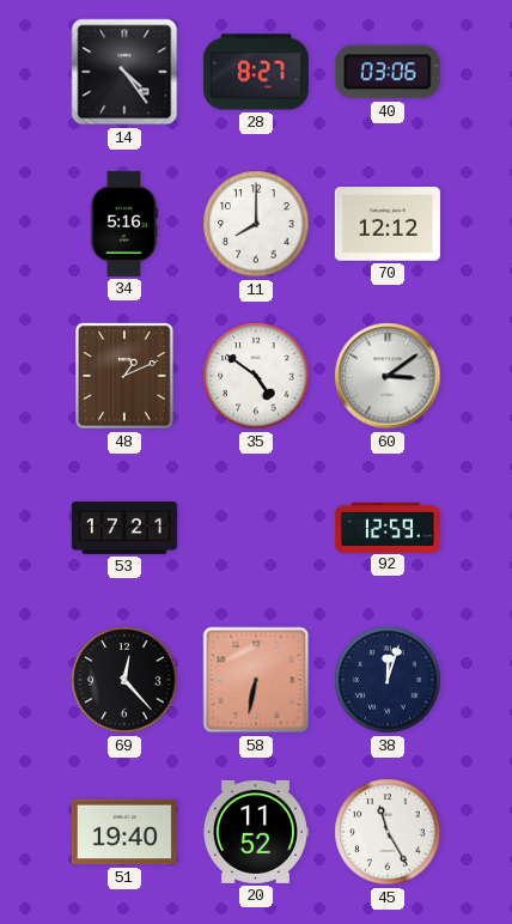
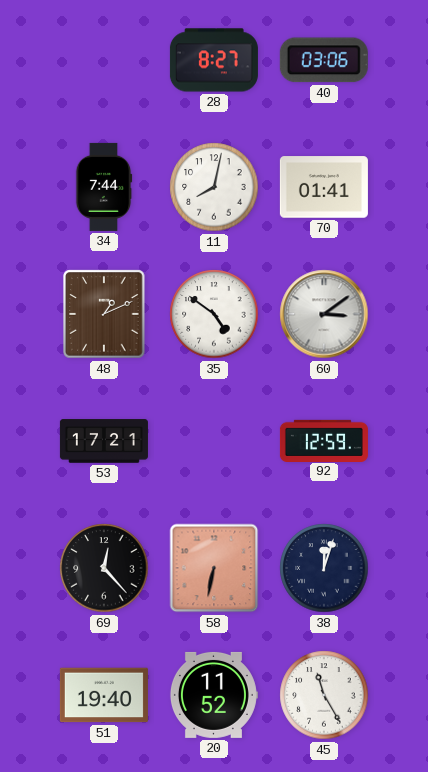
14: 4:24 -> none (124, 72)
34: 5:16 -> 7:44 (104, 187)
11: 8:00 -> 8:02 (214, 187)
70: 12:12 -> 01:41 (324, 187)
